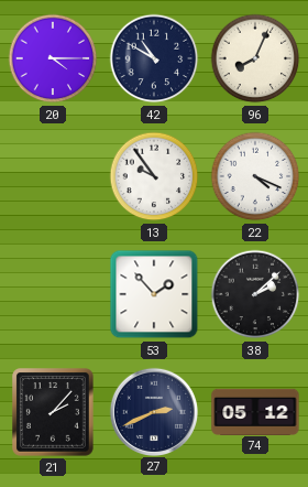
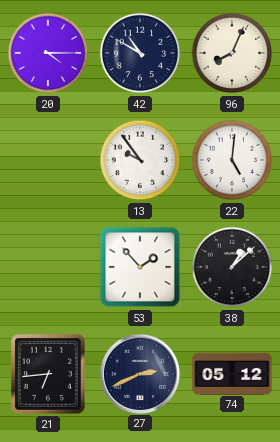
22: 4:19 -> 5:01 (232, 160)
38: 2:08 -> 1:08 (232, 267)
21: 2:07 -> 6:44 (49, 375)
